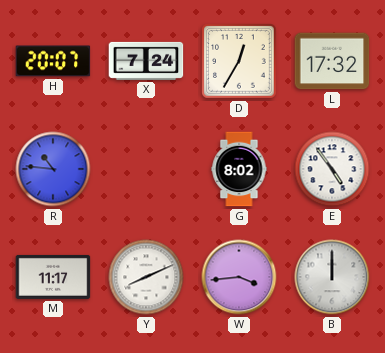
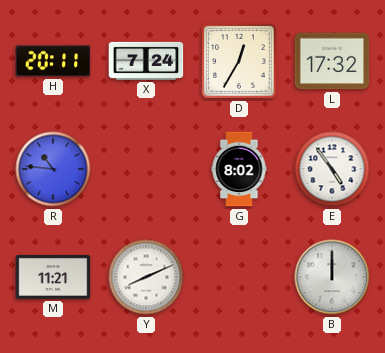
H: 20:07 -> 20:11 (53, 61)
M: 11:17 -> 11:21 (53, 277)
W: 3:44 -> none (239, 277)
